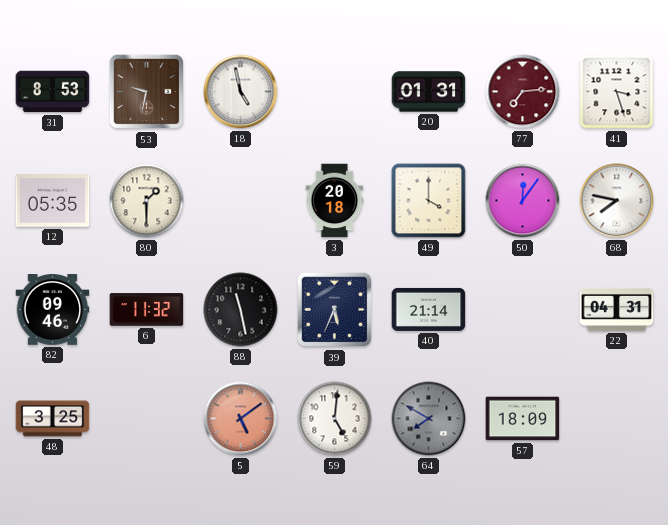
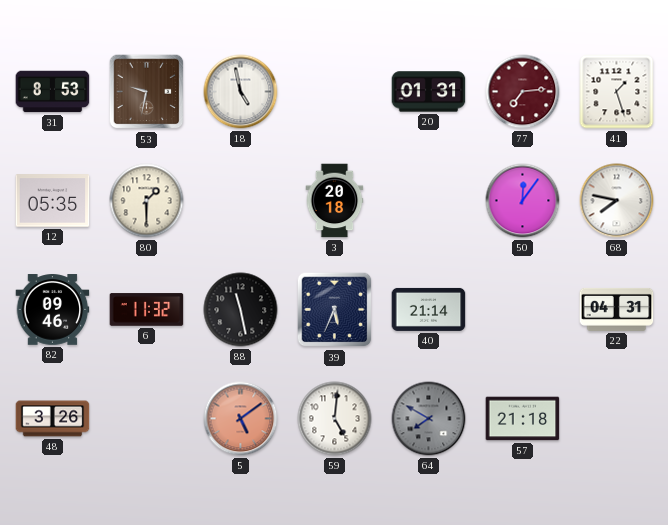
41: 3:27 -> 1:27 (617, 92)
49: 4:00 -> none (429, 201)
48: 3:25 -> 3:26 (53, 419)
57: 18:09 -> 21:18 (523, 419)
